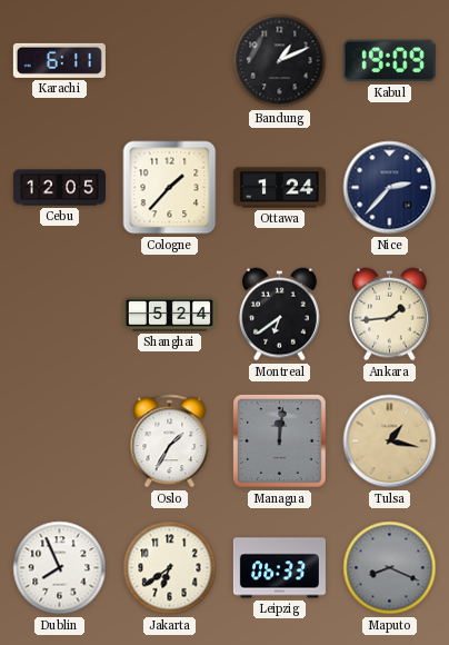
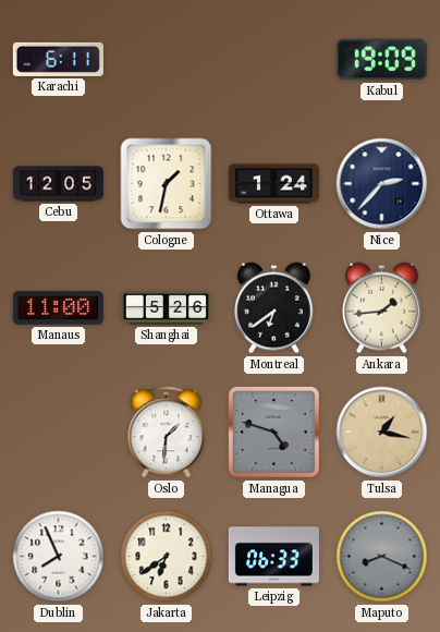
Bandung: 1:11 -> none (280, 61)
Cologne: 1:37 -> 1:32 (167, 184)
Manaus: none -> 11:00 (58, 308)
Shanghai: 5:24 -> 5:26 (166, 308)
Oslo: 1:35 -> 1:31 (167, 433)
Managua: 12:01 -> 4:48 (274, 433)
